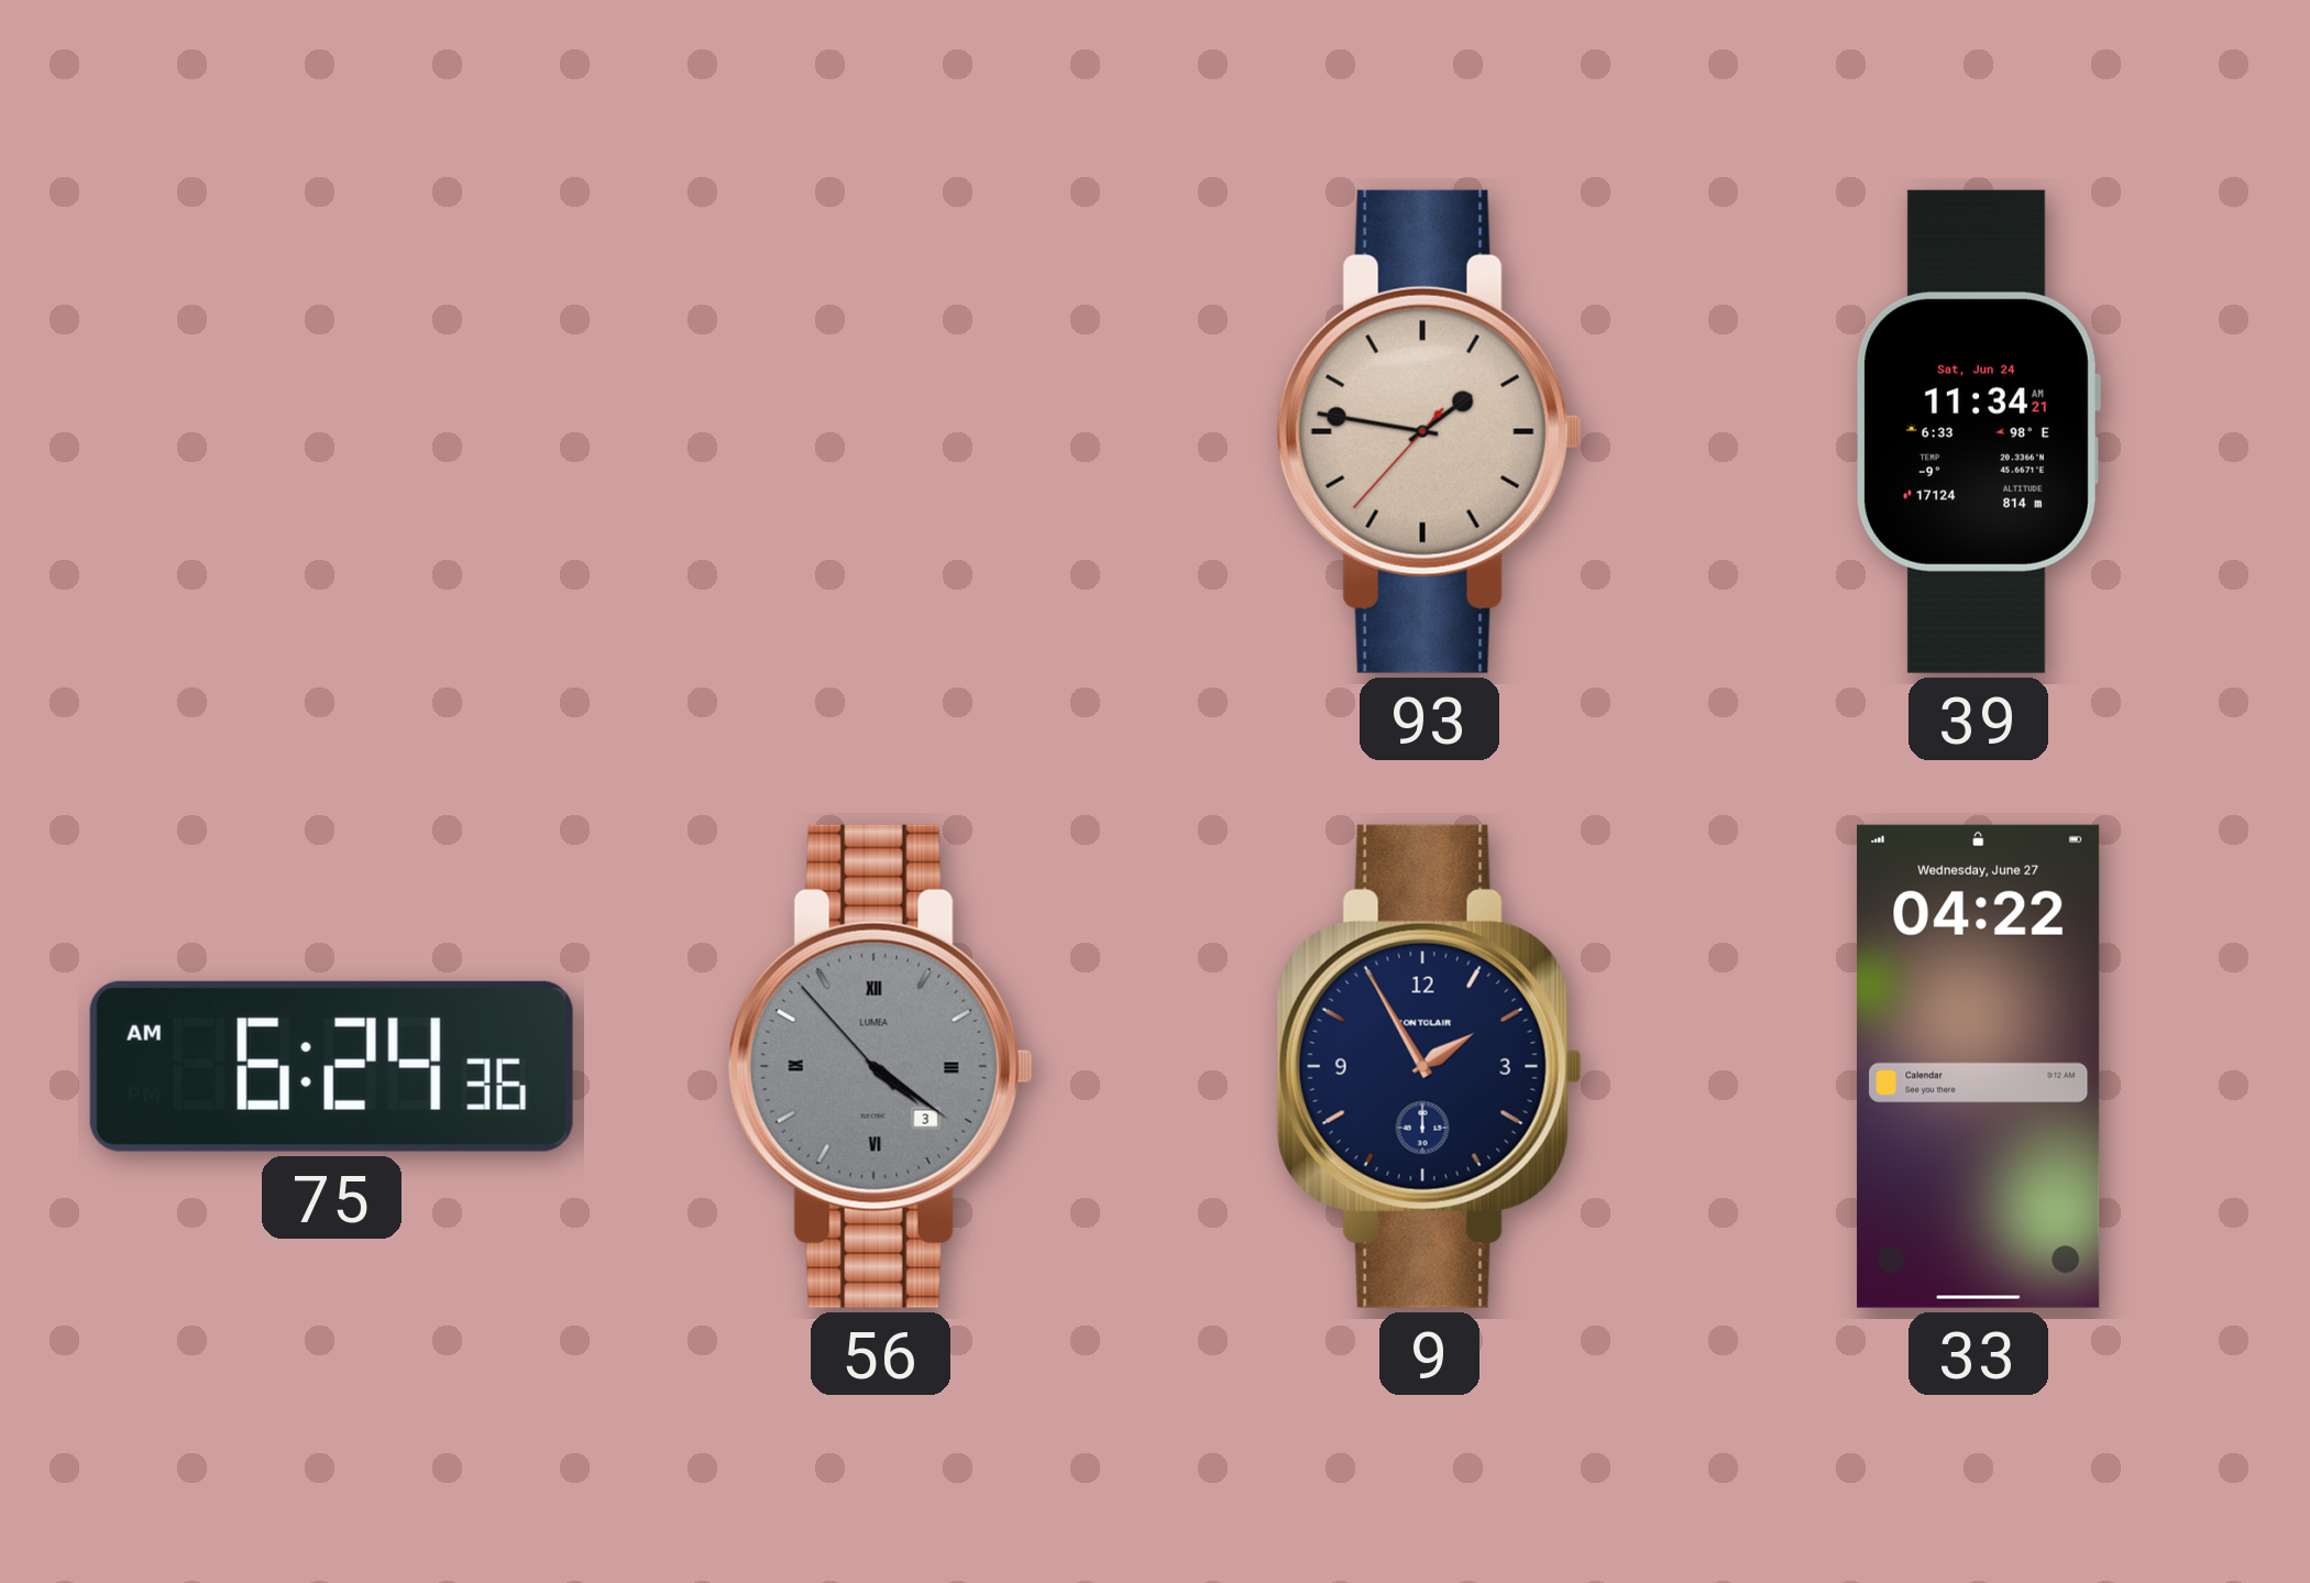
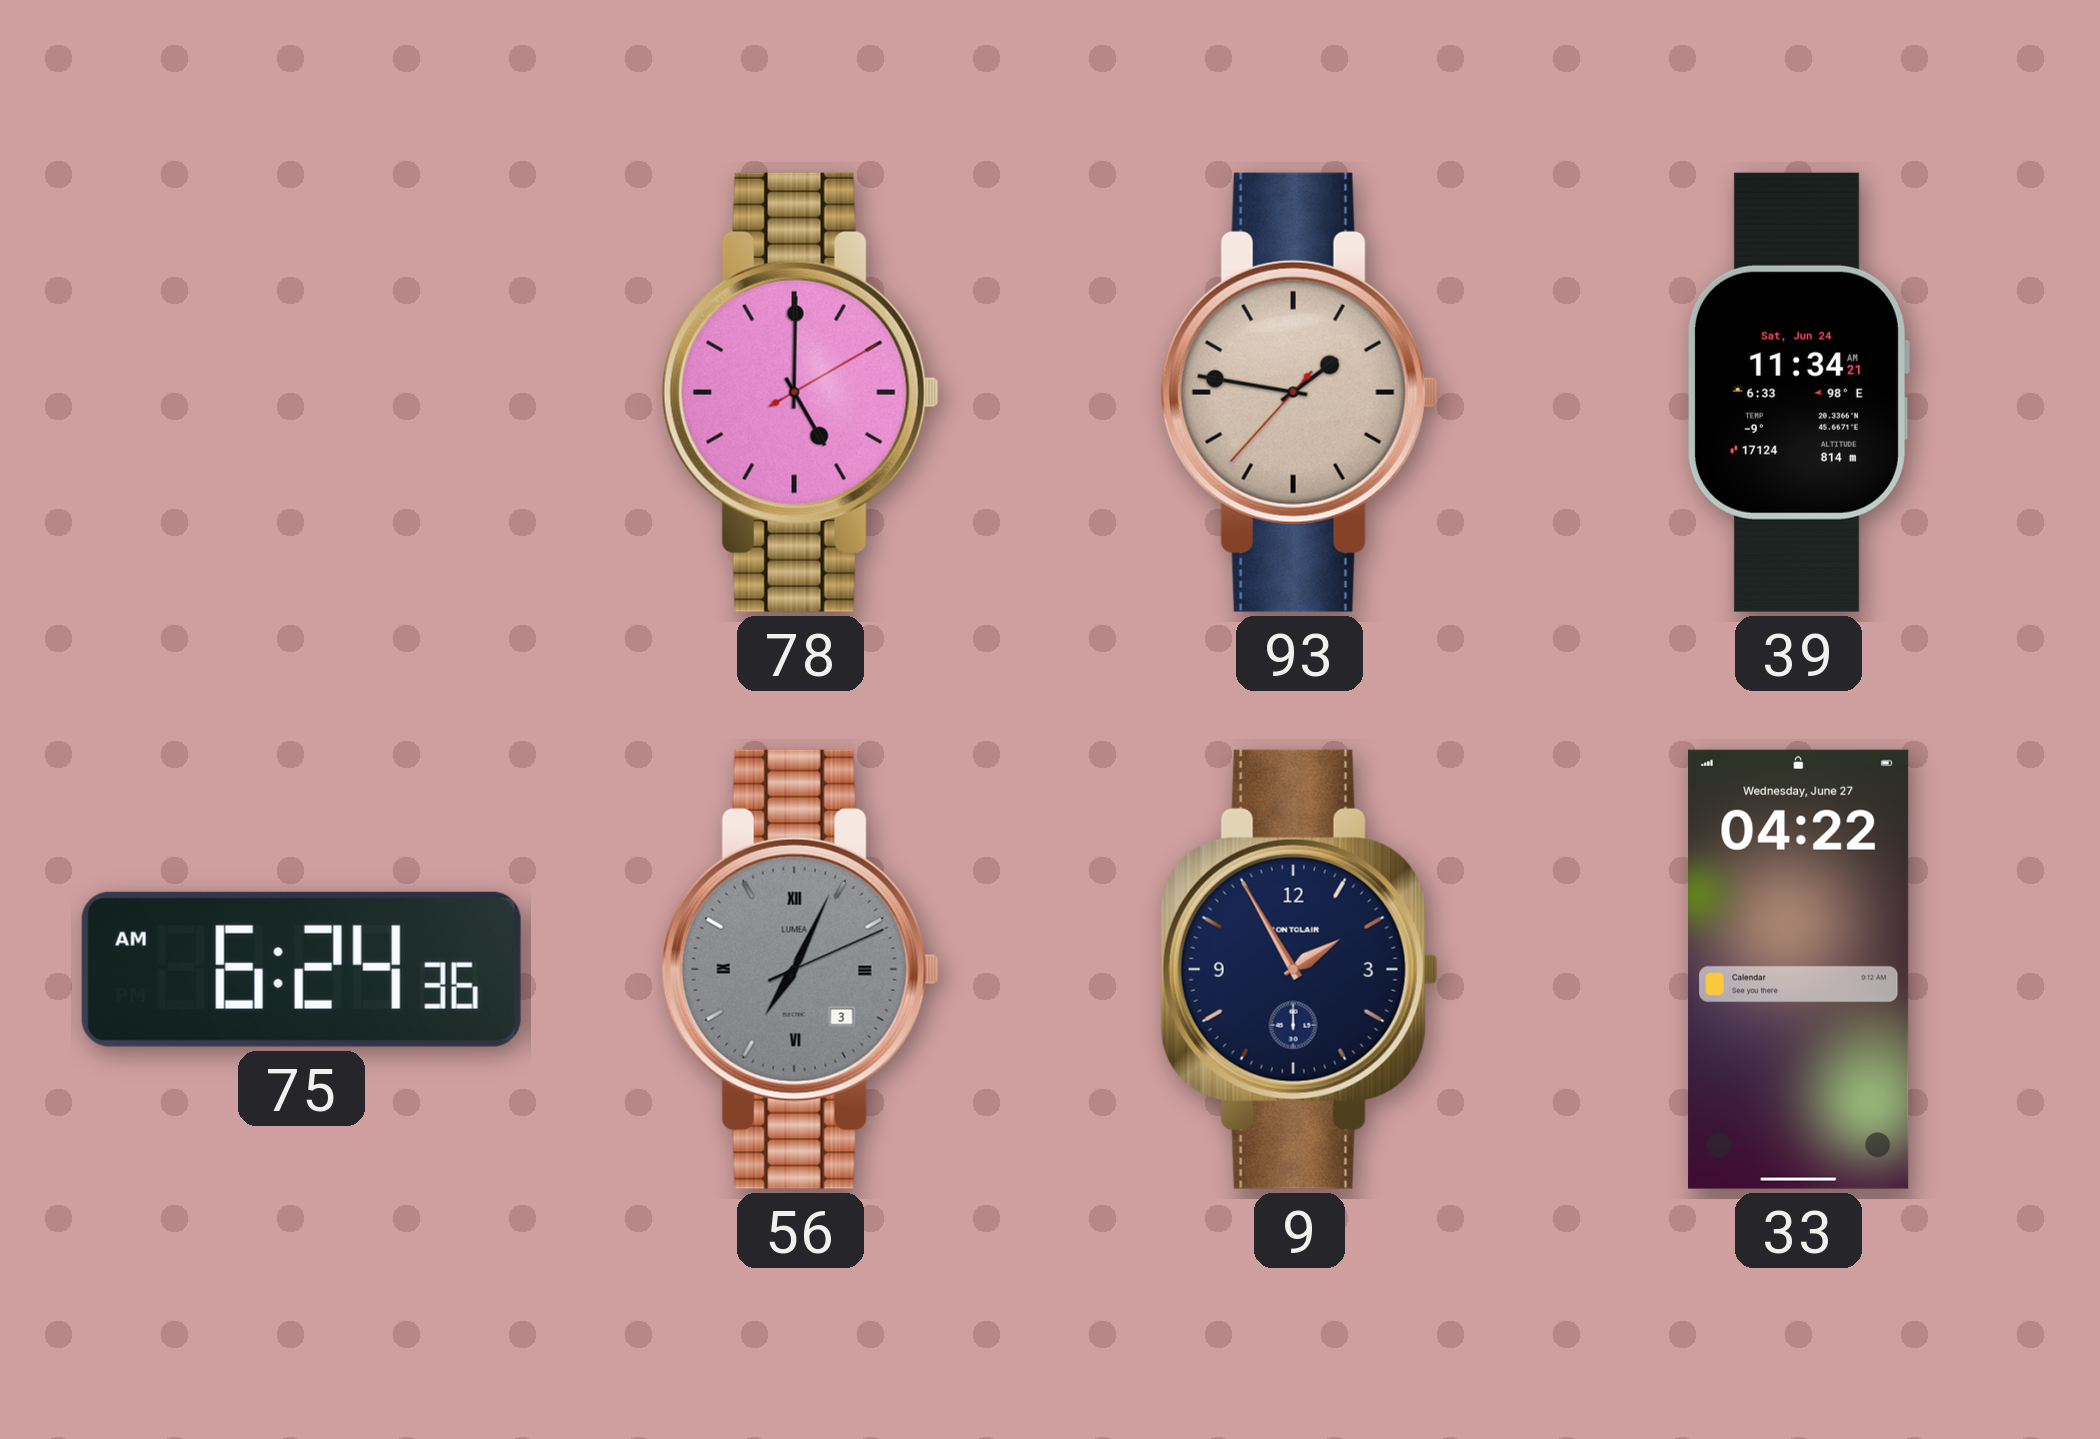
78: none -> 5:00 (800, 392)
56: 4:20 -> 7:04 (800, 969)
